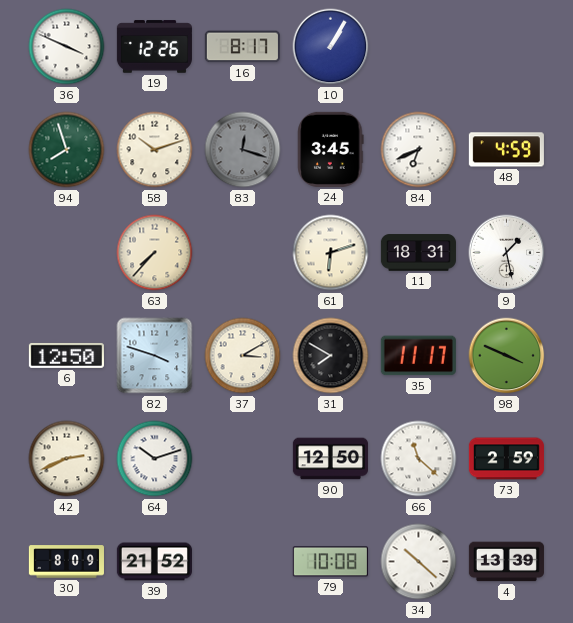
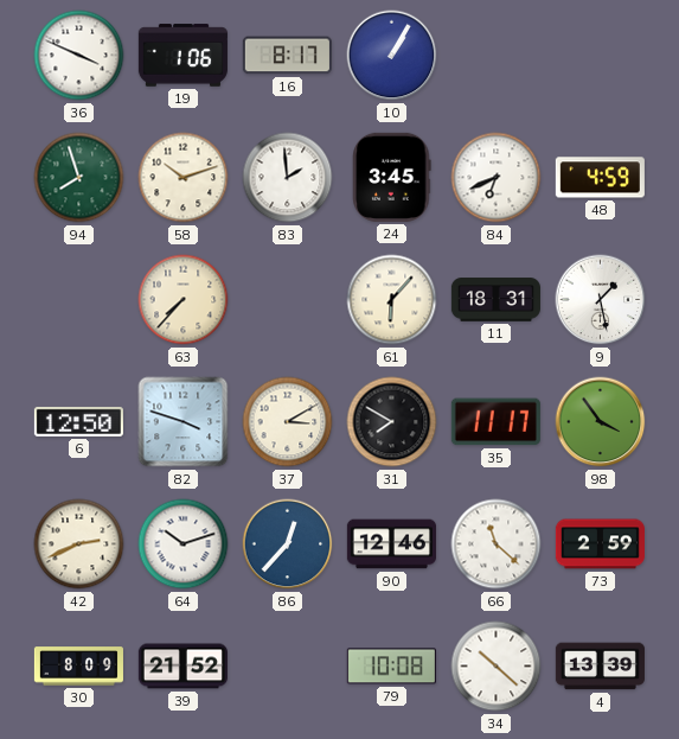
19: 12:26 -> 1:06 (182, 56)
83: 12:18 -> 1:59 (288, 178)
83 dial: grey -> white (288, 178)
61: 6:12 -> 6:07 (392, 300)
98: 3:49 -> 3:54 (601, 422)
86: none -> 12:37 (288, 544)
90: 12:50 -> 12:46 (391, 544)
